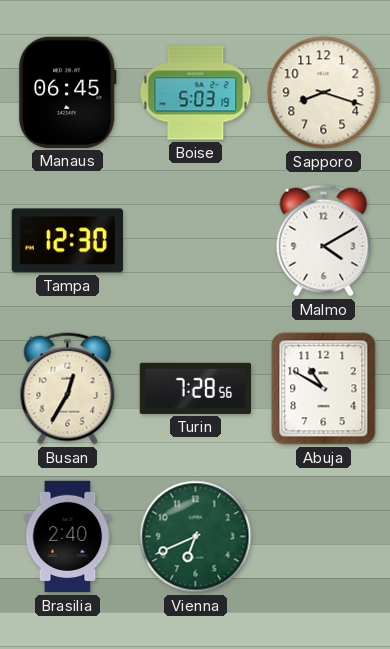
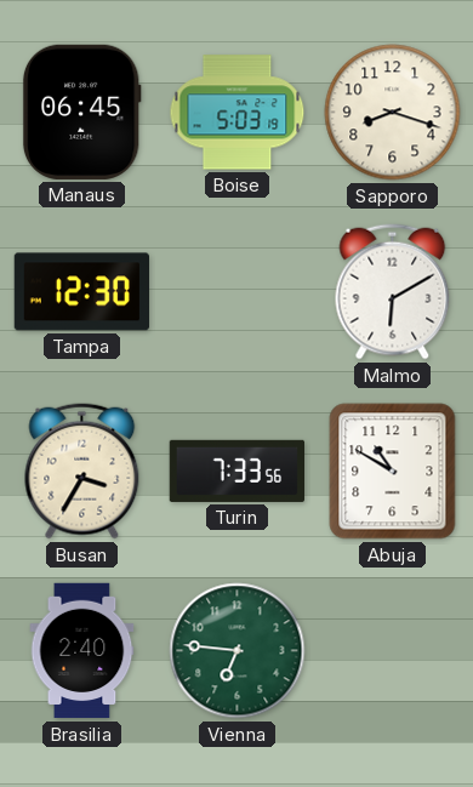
Malmo: 4:10 -> 6:10 (393, 292)
Busan: 12:35 -> 3:35 (82, 472)
Turin: 7:28 -> 7:33 (236, 471)
Vienna: 6:41 -> 6:46 (238, 651)
